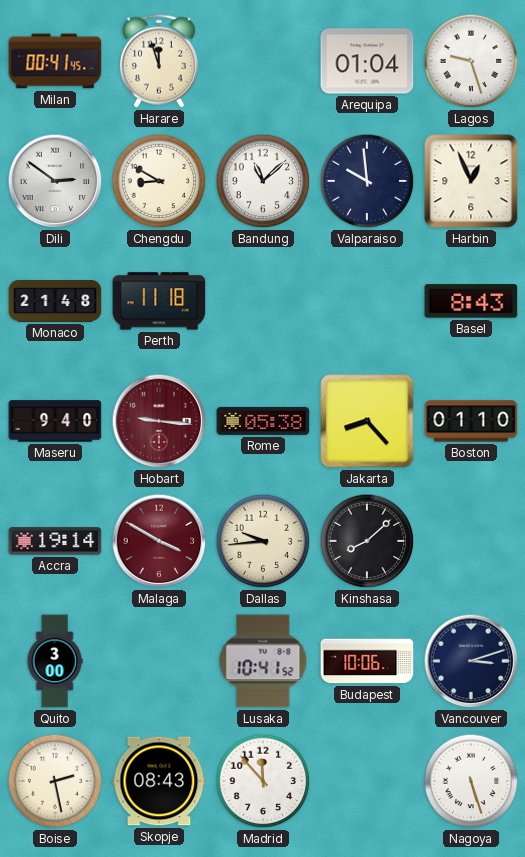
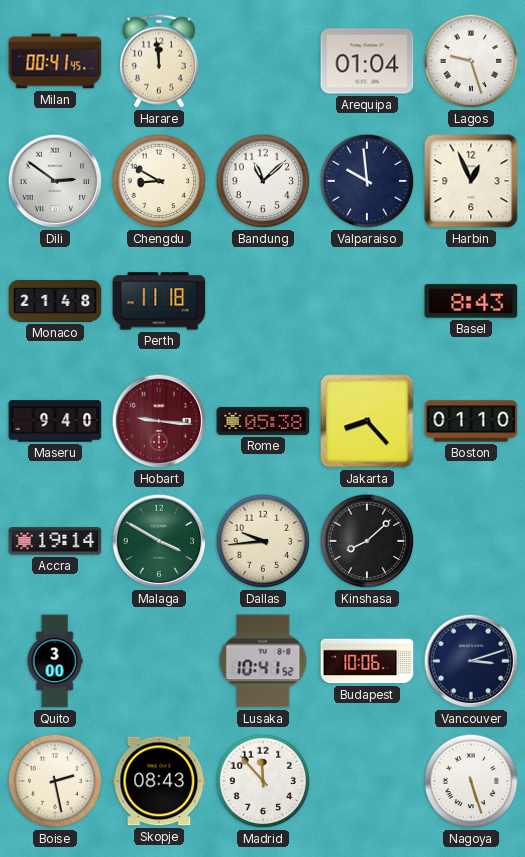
Harare: 11:57 -> 11:59 (159, 61)
Malaga dial: burgundy -> green (159, 541)
